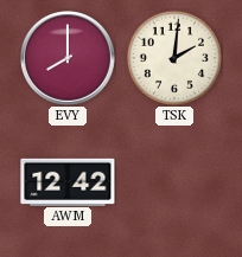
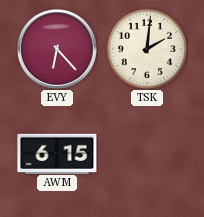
EVY: 8:00 -> 6:23 (58, 50)
AWM: 12:42 -> 6:15 (57, 153)
